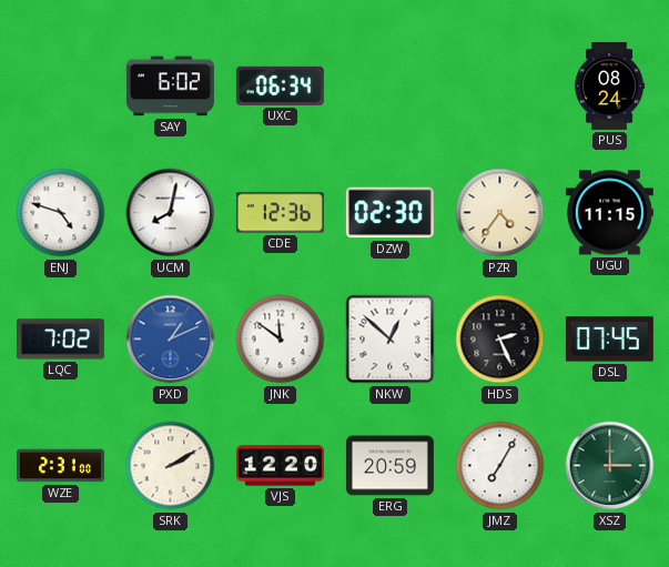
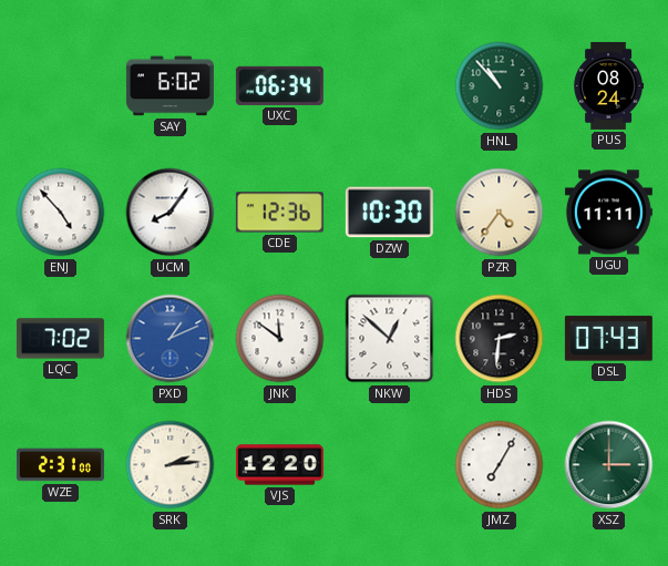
HNL: none -> 10:53 (500, 86)
ENJ: 4:48 -> 4:53 (61, 213)
UCM: 8:02 -> 8:06 (171, 213)
DZW: 02:30 -> 10:30 (389, 213)
UGU: 11:15 -> 11:11 (608, 213)
HDS: 2:26 -> 2:31 (500, 339)
DSL: 07:45 -> 07:43 (608, 339)
SRK: 2:10 -> 2:14 (171, 465)
ERG: 20:59 -> none (389, 466)
